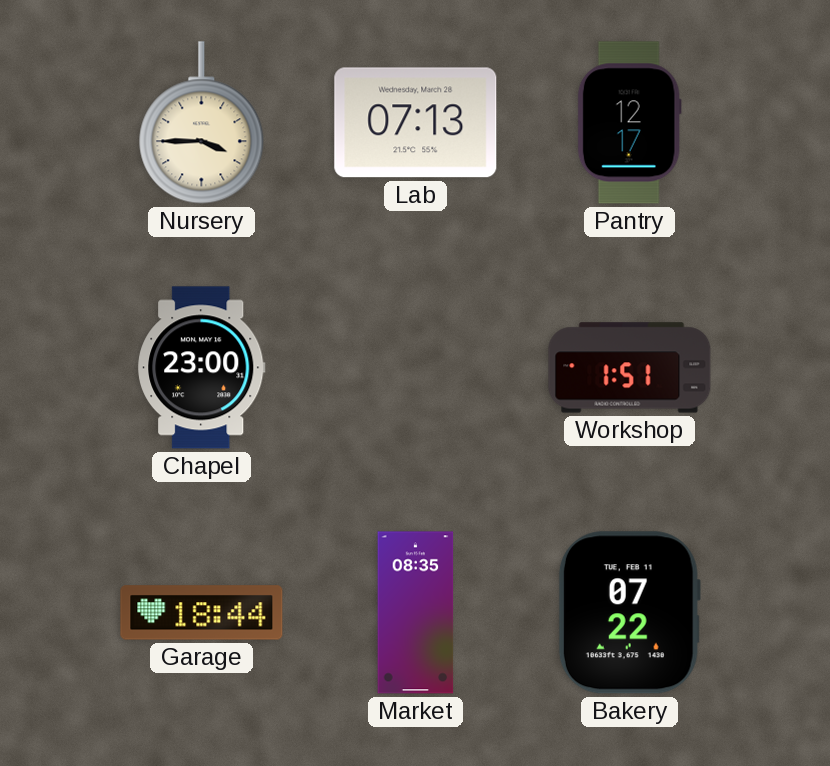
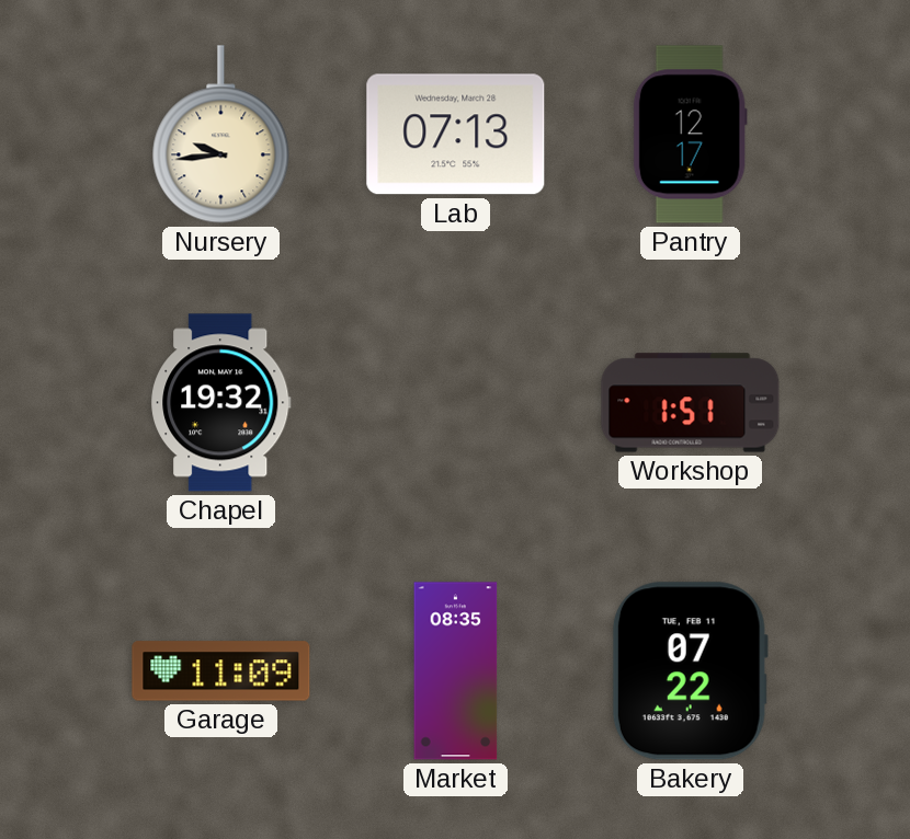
Nursery: 3:45 -> 9:44 (221, 135)
Chapel: 23:00 -> 19:32 (221, 403)
Garage: 18:44 -> 11:09 (221, 671)
